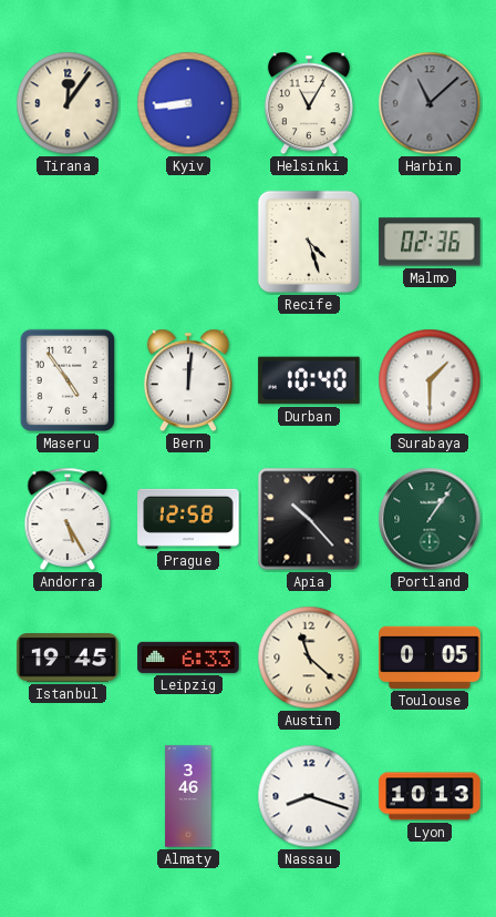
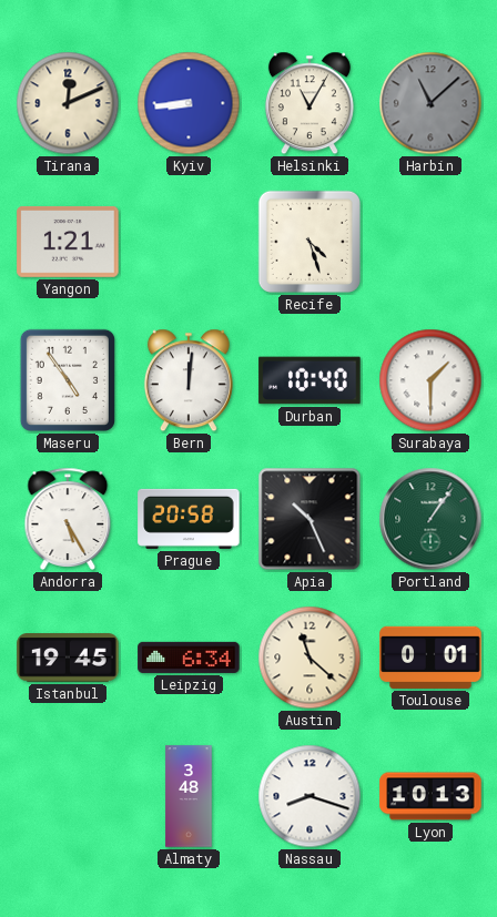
Tirana: 12:06 -> 12:11 (68, 103)
Yangon: none -> 1:21 (68, 242)
Malmo: 02:36 -> none (430, 242)
Prague: 12:58 -> 20:58 (189, 519)
Apia: 10:23 -> 10:26 (310, 519)
Leipzig: 6:33 -> 6:34 (189, 658)
Toulouse: 0:05 -> 0:01 (430, 658)
Almaty: 3:46 -> 3:48 (189, 796)
